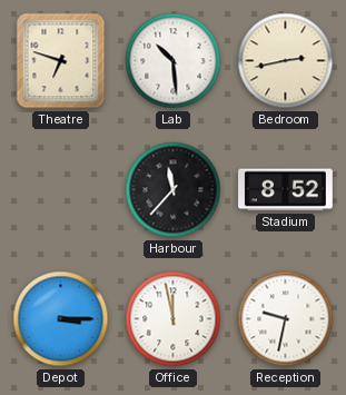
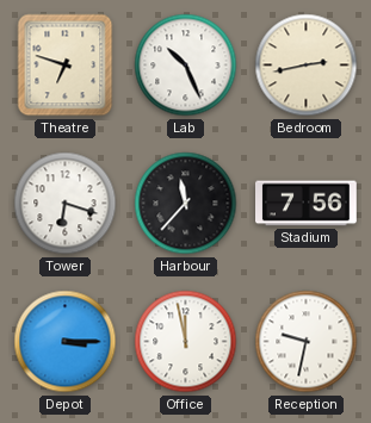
Lab: 10:29 -> 10:26 (186, 66)
Tower: none -> 6:18 (66, 204)
Stadium: 8:52 -> 7:56 (307, 204)
